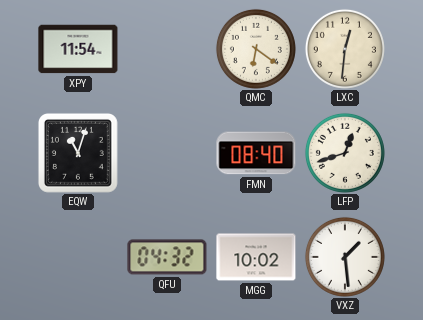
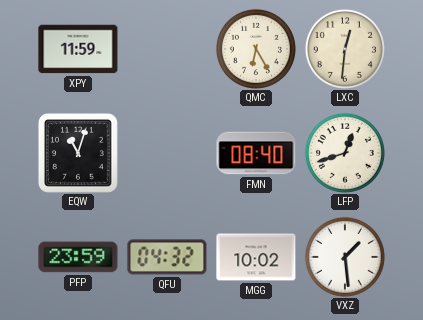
XPY: 11:54 -> 11:59 (78, 49)
QMC: 6:21 -> 6:25 (256, 49)
PFP: none -> 23:59 (78, 257)
